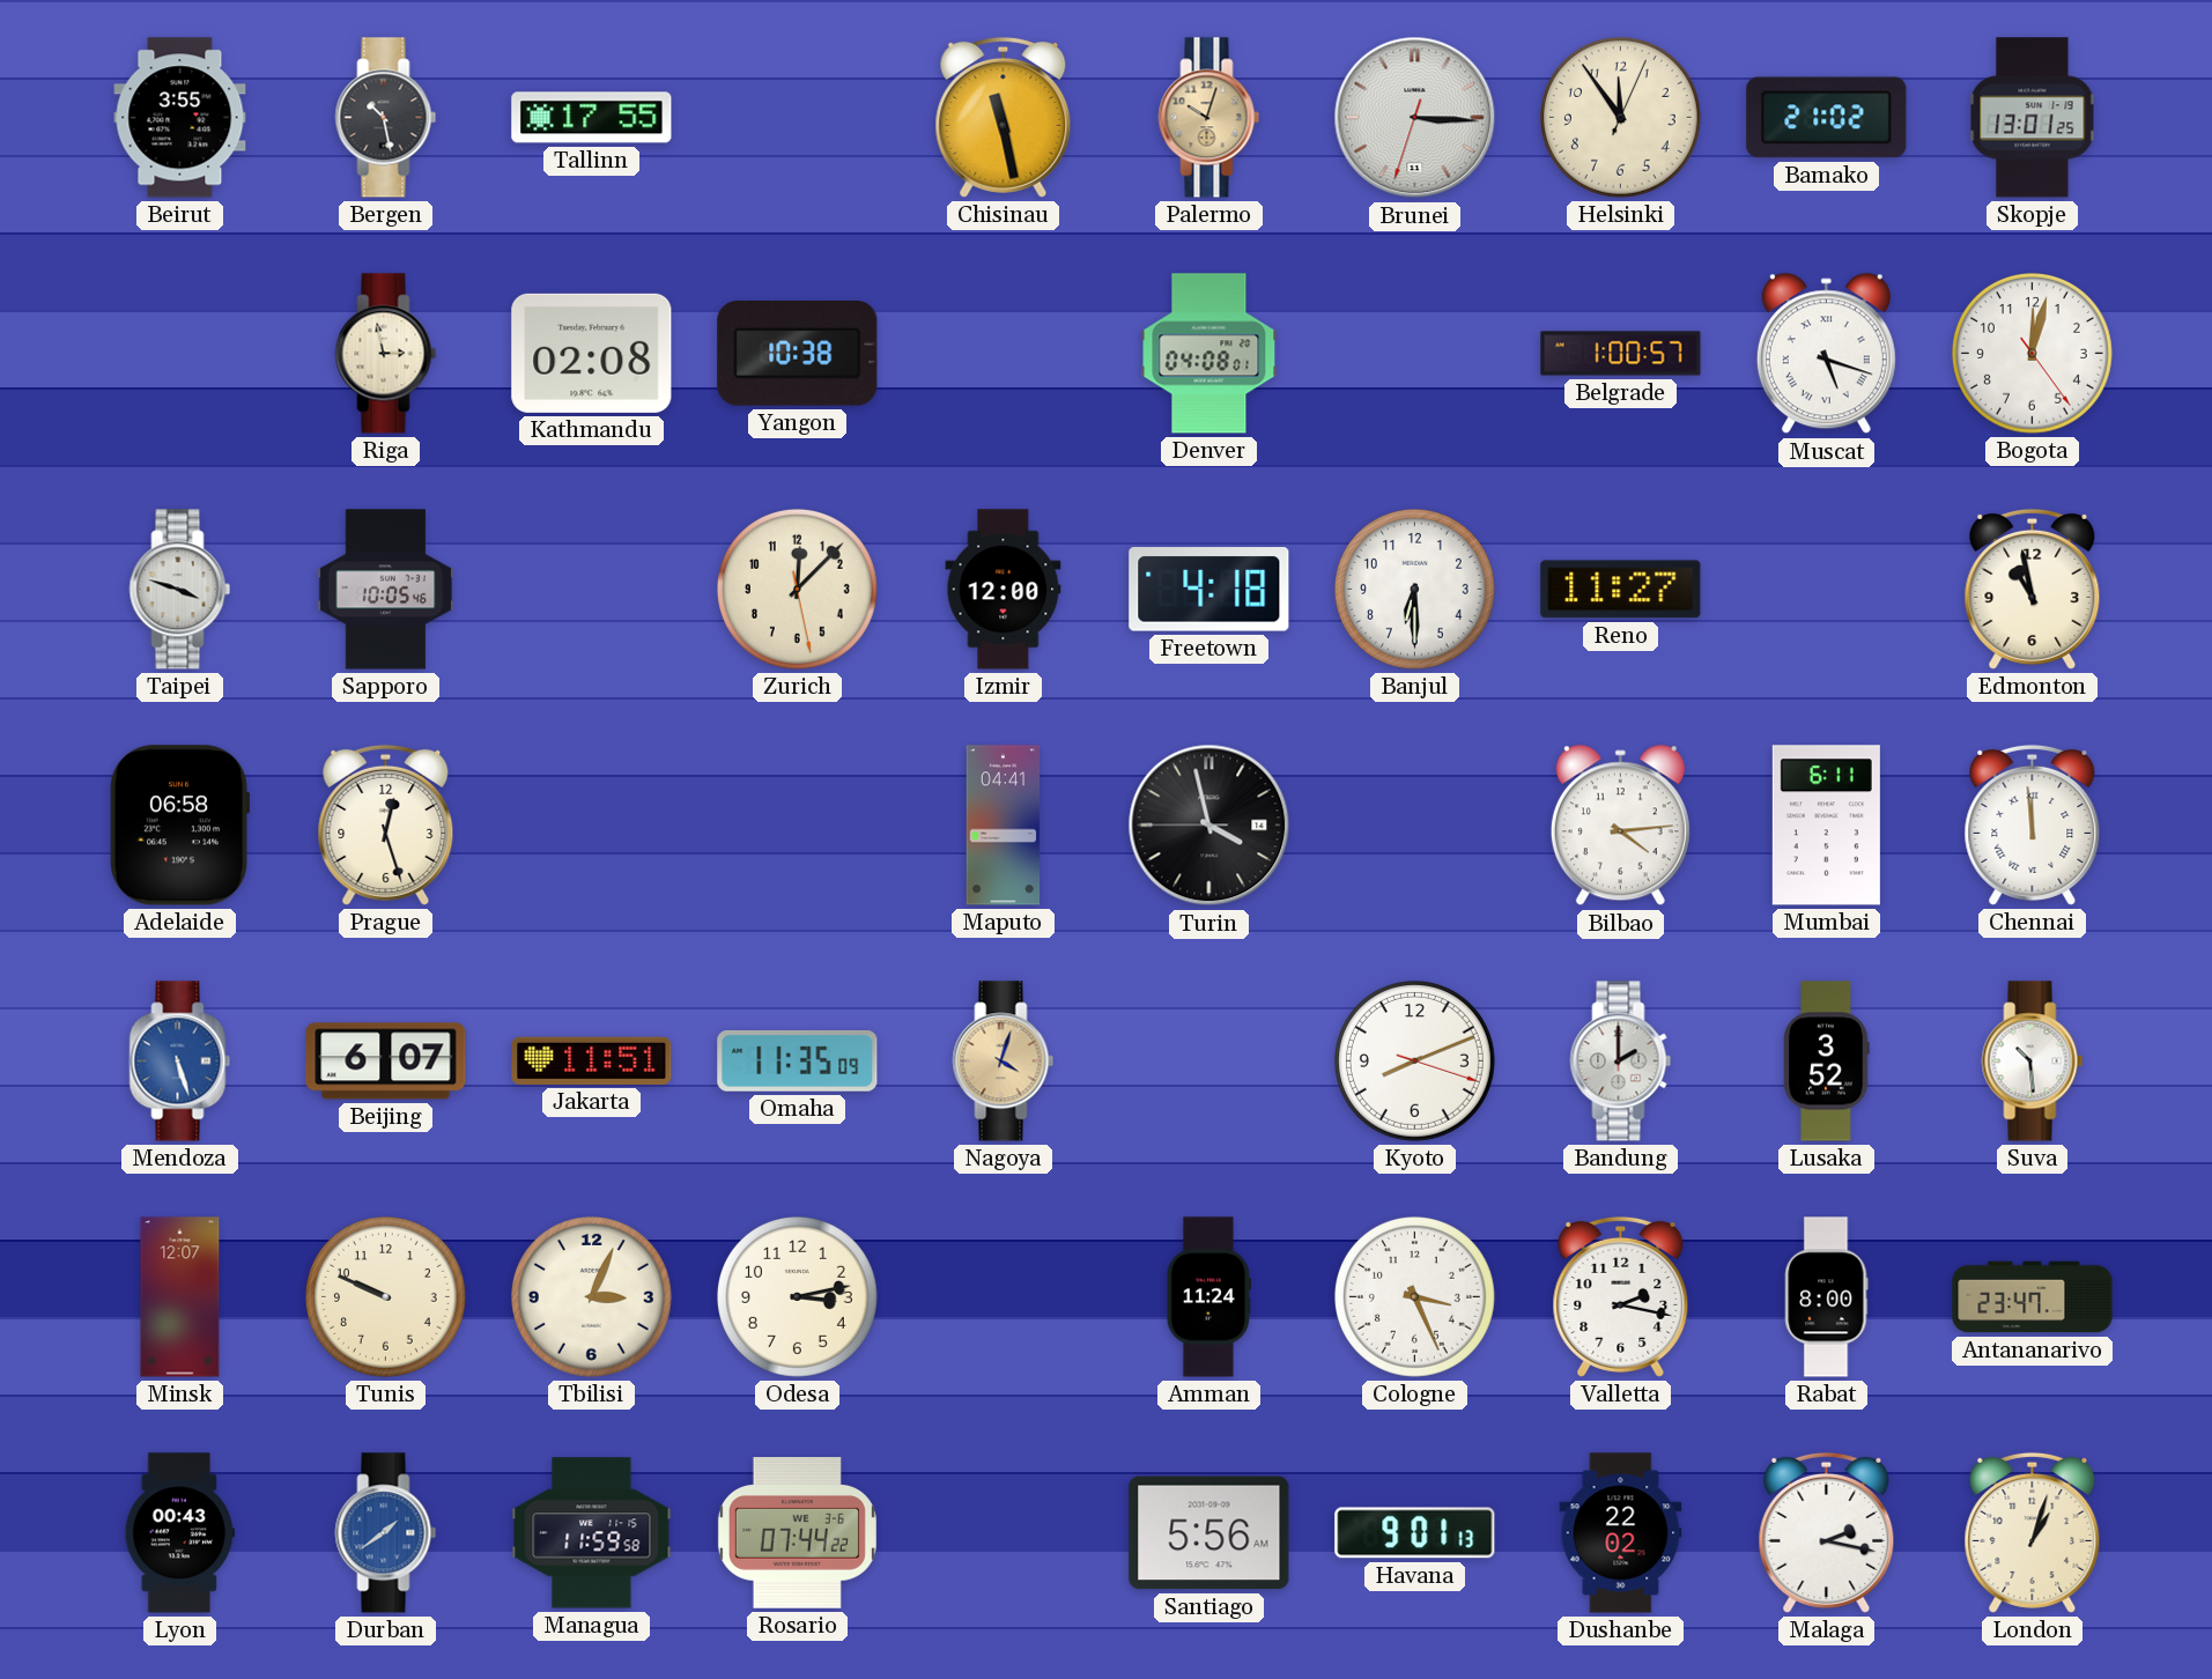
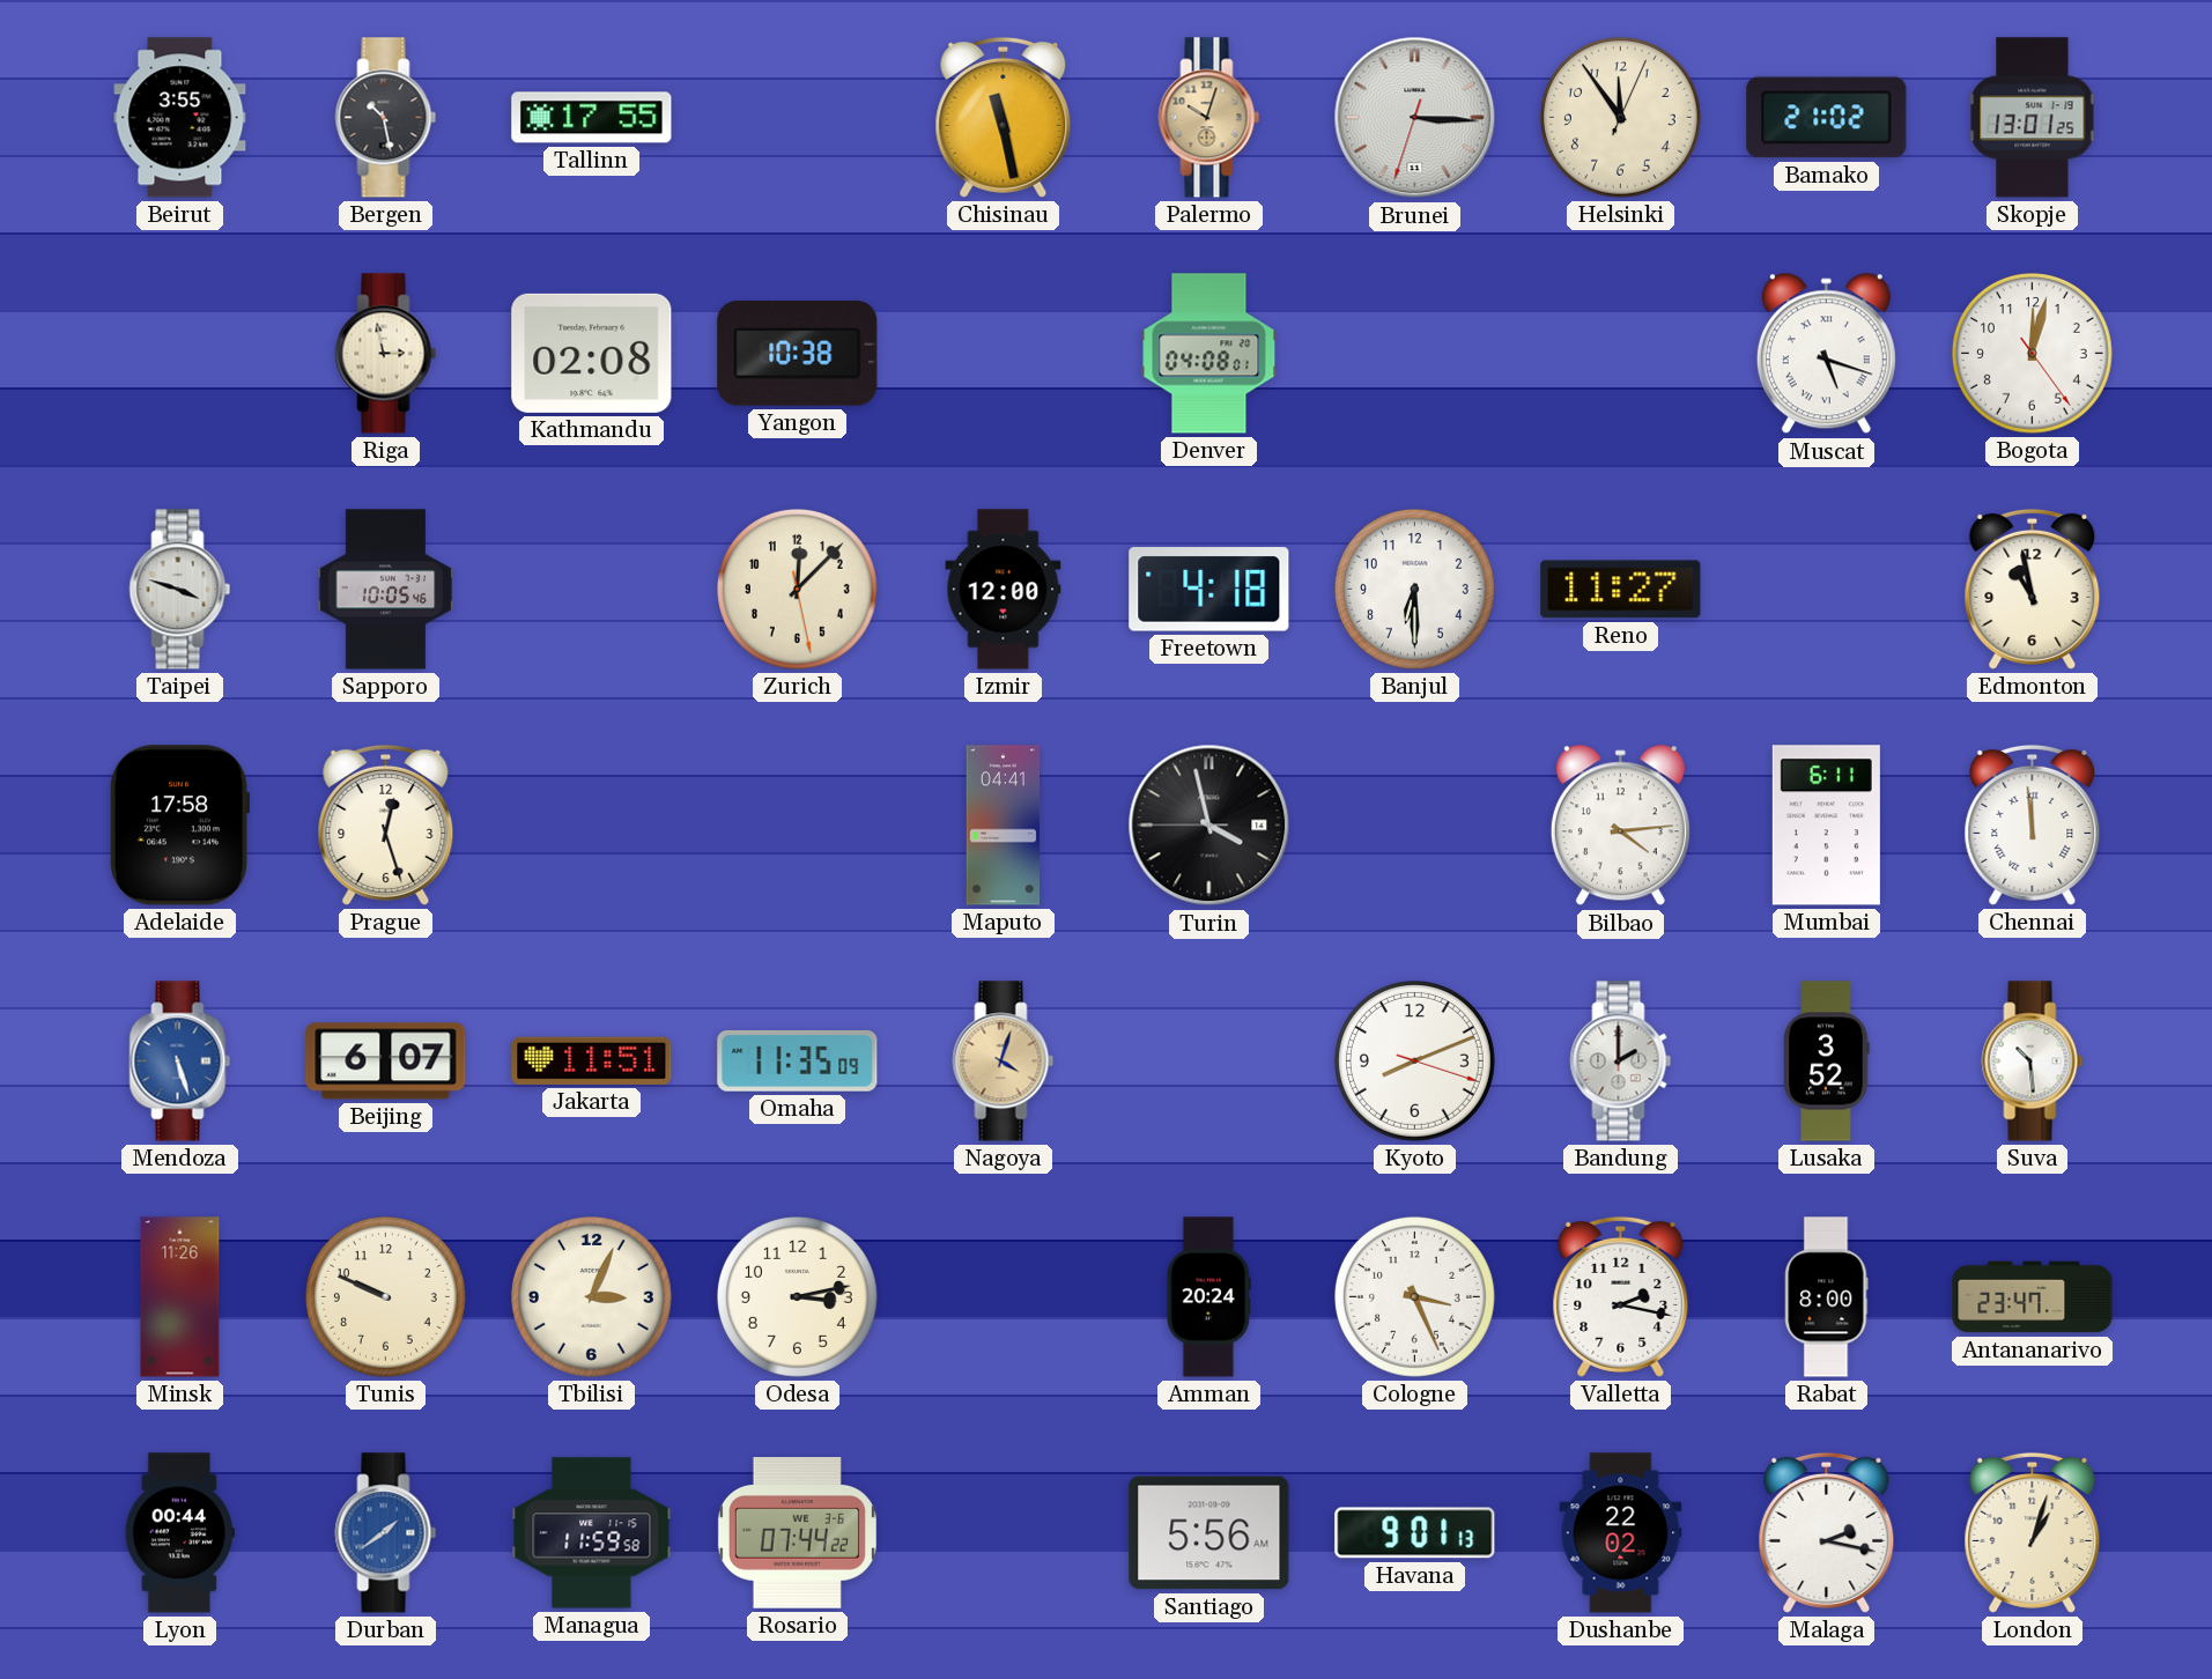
Belgrade: 1:00 -> none (1621, 354)
Adelaide: 06:58 -> 17:58 (178, 826)
Minsk: 12:07 -> 11:26 (180, 1297)
Amman: 11:24 -> 20:24 (1208, 1297)
Lyon: 00:43 -> 00:44 (179, 1533)
